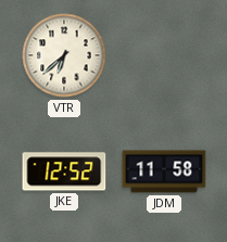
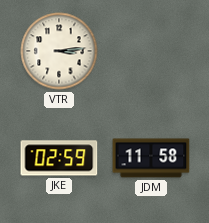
VTR: 6:38 -> 3:14 (59, 51)
JKE: 12:52 -> 02:59 (59, 158)
